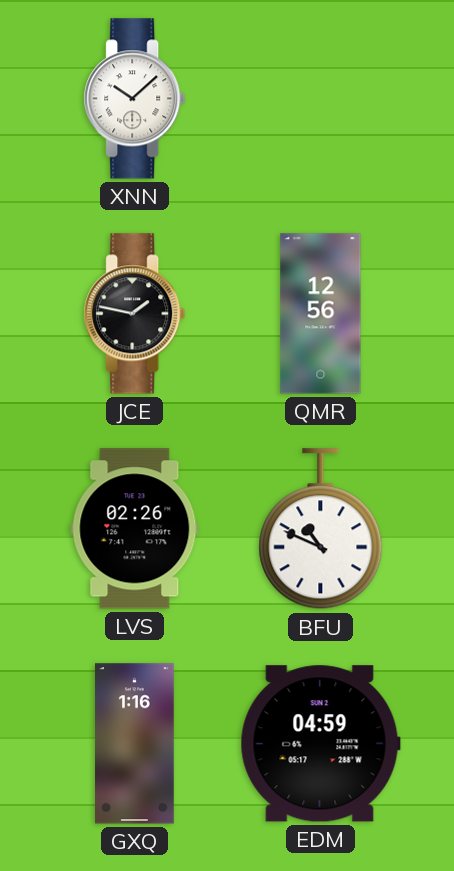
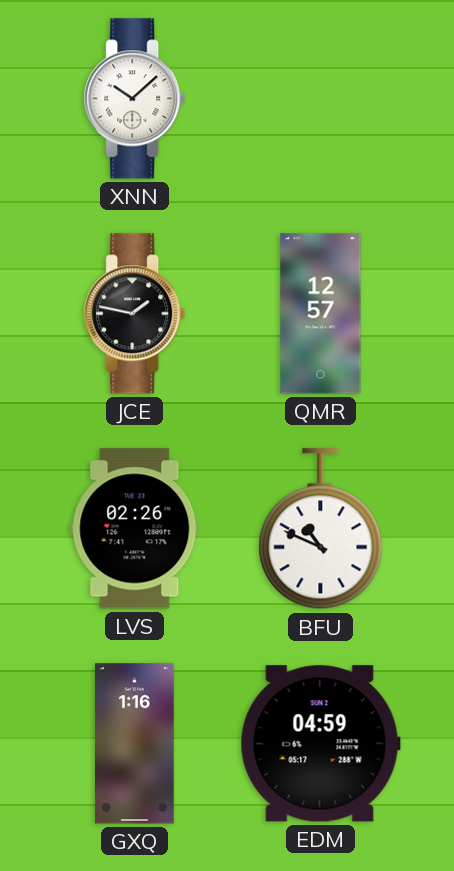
QMR: 12:56 -> 12:57 (321, 314)
